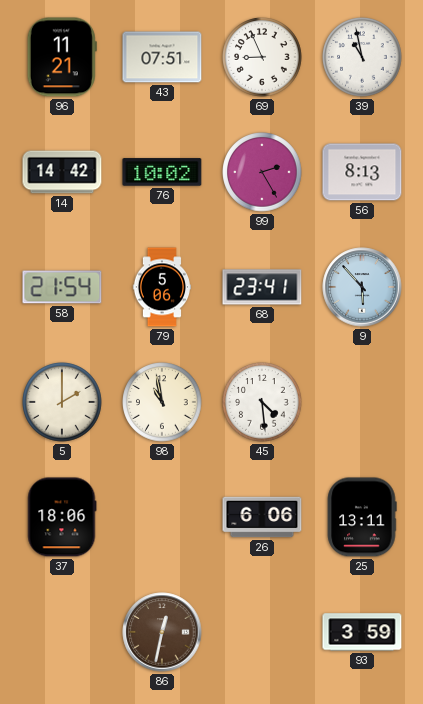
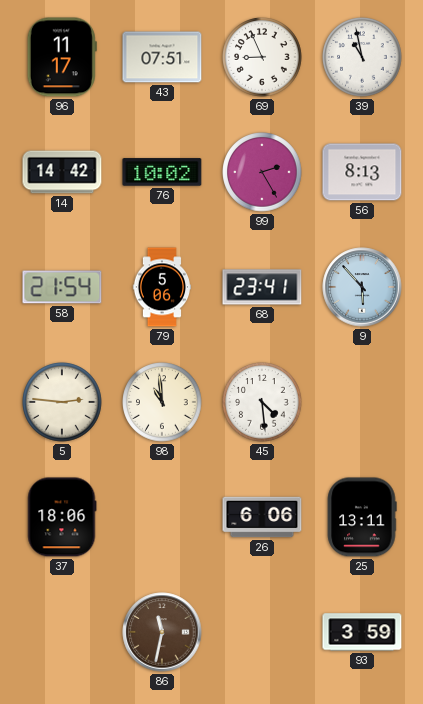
96: 11:21 -> 11:17 (62, 57)
5: 2:00 -> 2:46 (62, 402)
98: 10:58 -> 10:59 (162, 402)
86: 12:32 -> 11:32 (162, 632)
